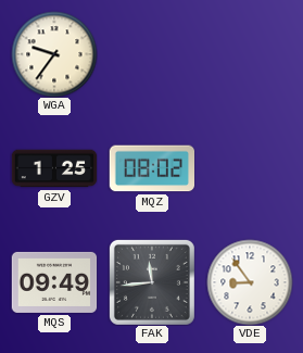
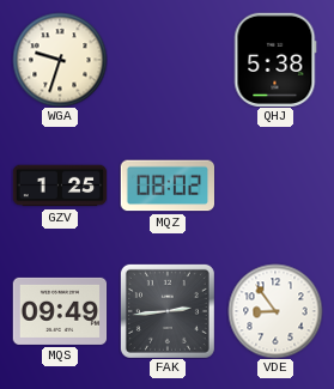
WGA: 9:36 -> 9:33 (60, 60)
QHJ: none -> 5:38 (275, 60)
FAK: 11:44 -> 2:44 (168, 311)
